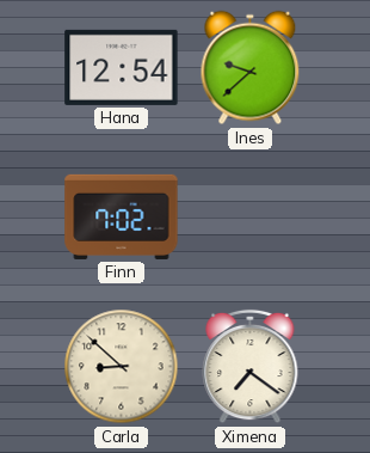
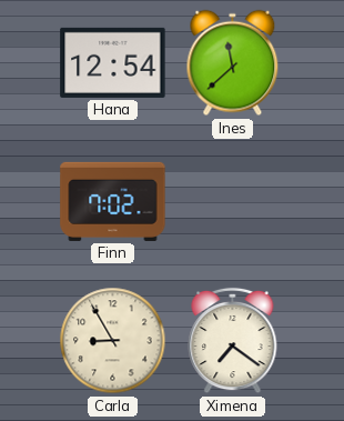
Ines: 9:38 -> 11:38 (233, 63)
Carla: 8:52 -> 8:55 (113, 341)
